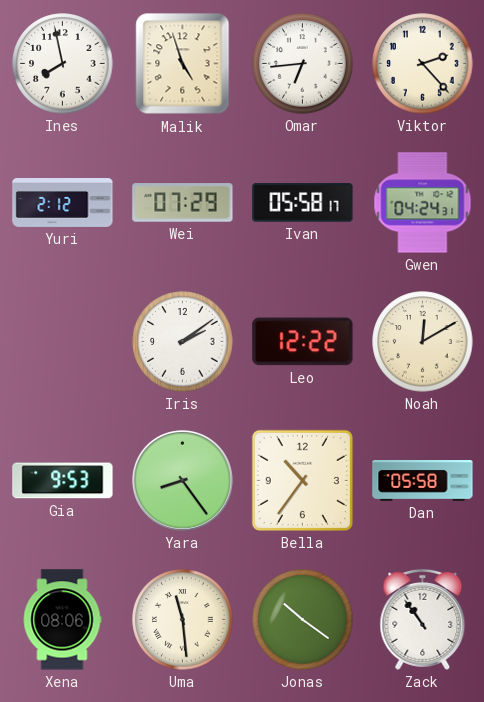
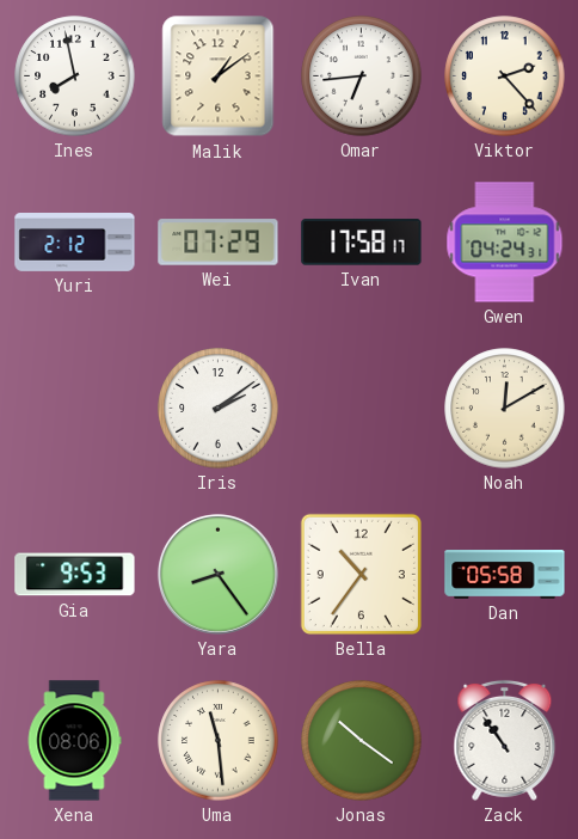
Malik: 4:57 -> 1:09 (219, 76)
Ivan: 05:58 -> 17:58 (362, 243)
Leo: 12:22 -> none (303, 342)
